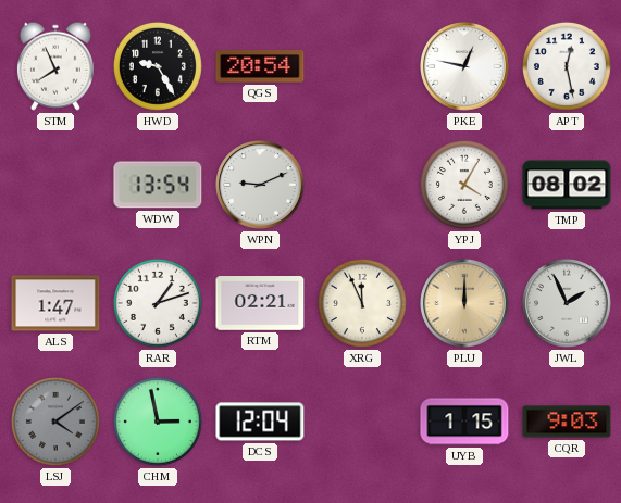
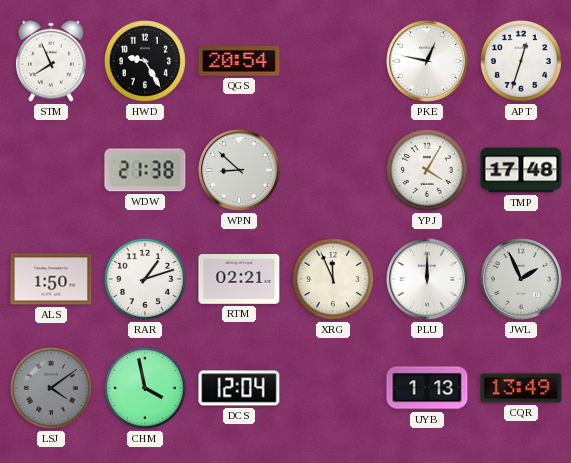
APT: 12:28 -> 12:33 (521, 61)
WDW: 13:54 -> 21:38 (145, 170)
WPN: 9:11 -> 8:52 (239, 170)
TMP: 08:02 -> 17:48 (521, 170)
ALS: 1:47 -> 1:50 (51, 279)
PLU dial: champagne -> white (427, 279)
CHM: 2:58 -> 3:58 (145, 388)
UYB: 1:15 -> 1:13 (427, 388)
CQR: 9:03 -> 13:49 (521, 388)
